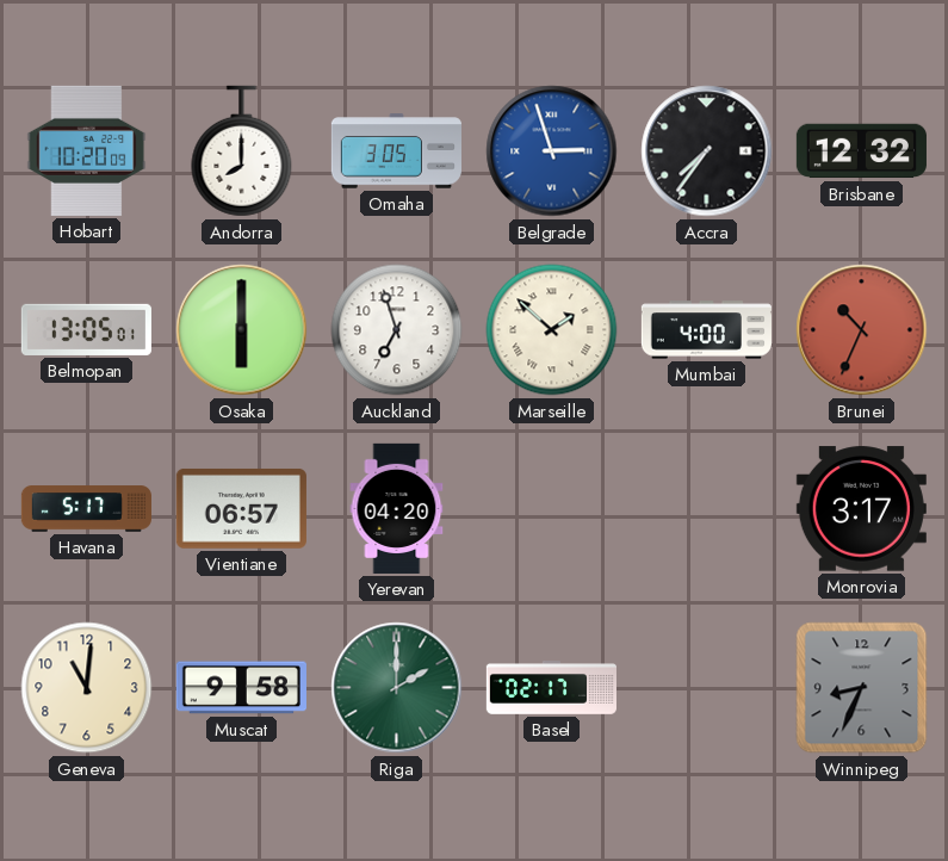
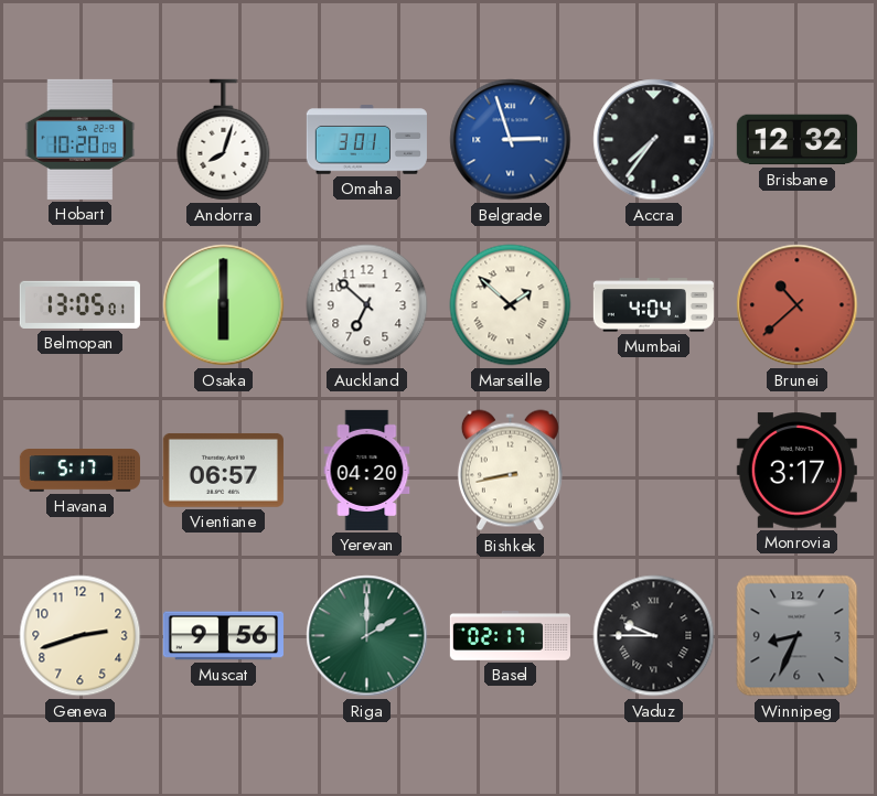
Andorra: 8:00 -> 8:03 (224, 140)
Omaha: 3:05 -> 3:01 (366, 140)
Auckland: 6:57 -> 6:52 (367, 305)
Mumbai: 4:00 -> 4:04 (653, 305)
Brunei: 10:34 -> 10:38 (798, 305)
Bishkek: none -> 8:43 (510, 471)
Geneva: 11:01 -> 2:42 (81, 636)
Muscat: 9:58 -> 9:56 (223, 636)
Vaduz: none -> 9:45 (654, 636)
